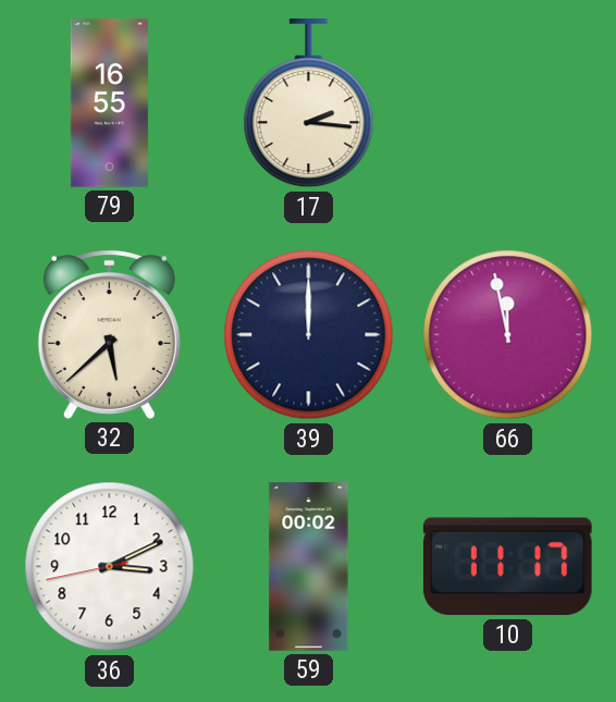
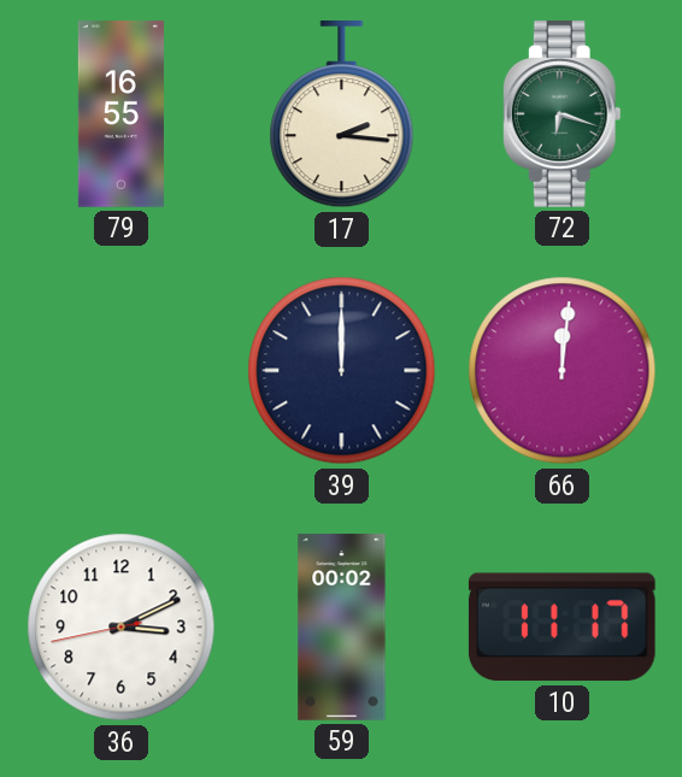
72: none -> 6:18 (562, 114)
32: 5:38 -> none (109, 334)
66: 11:58 -> 12:01 (563, 371)
